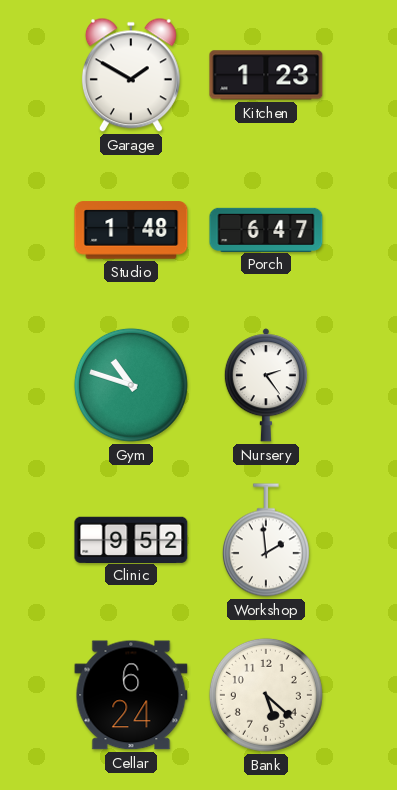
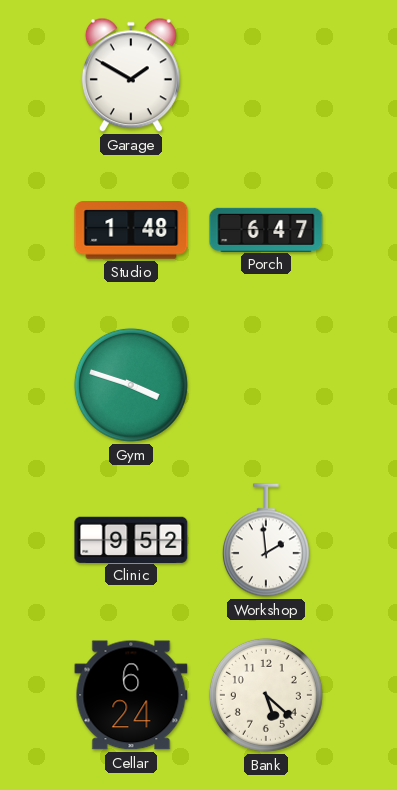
Kitchen: 1:23 -> none (266, 75)
Gym: 10:48 -> 3:48 (131, 385)
Nursery: 2:24 -> none (266, 385)
